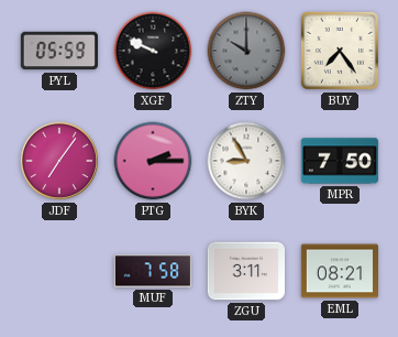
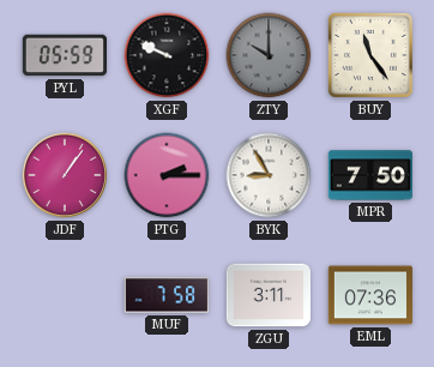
BUY: 7:24 -> 11:24 (370, 55)
JDF: 7:06 -> 1:06 (65, 175)
EML: 08:21 -> 07:36 (369, 295)
